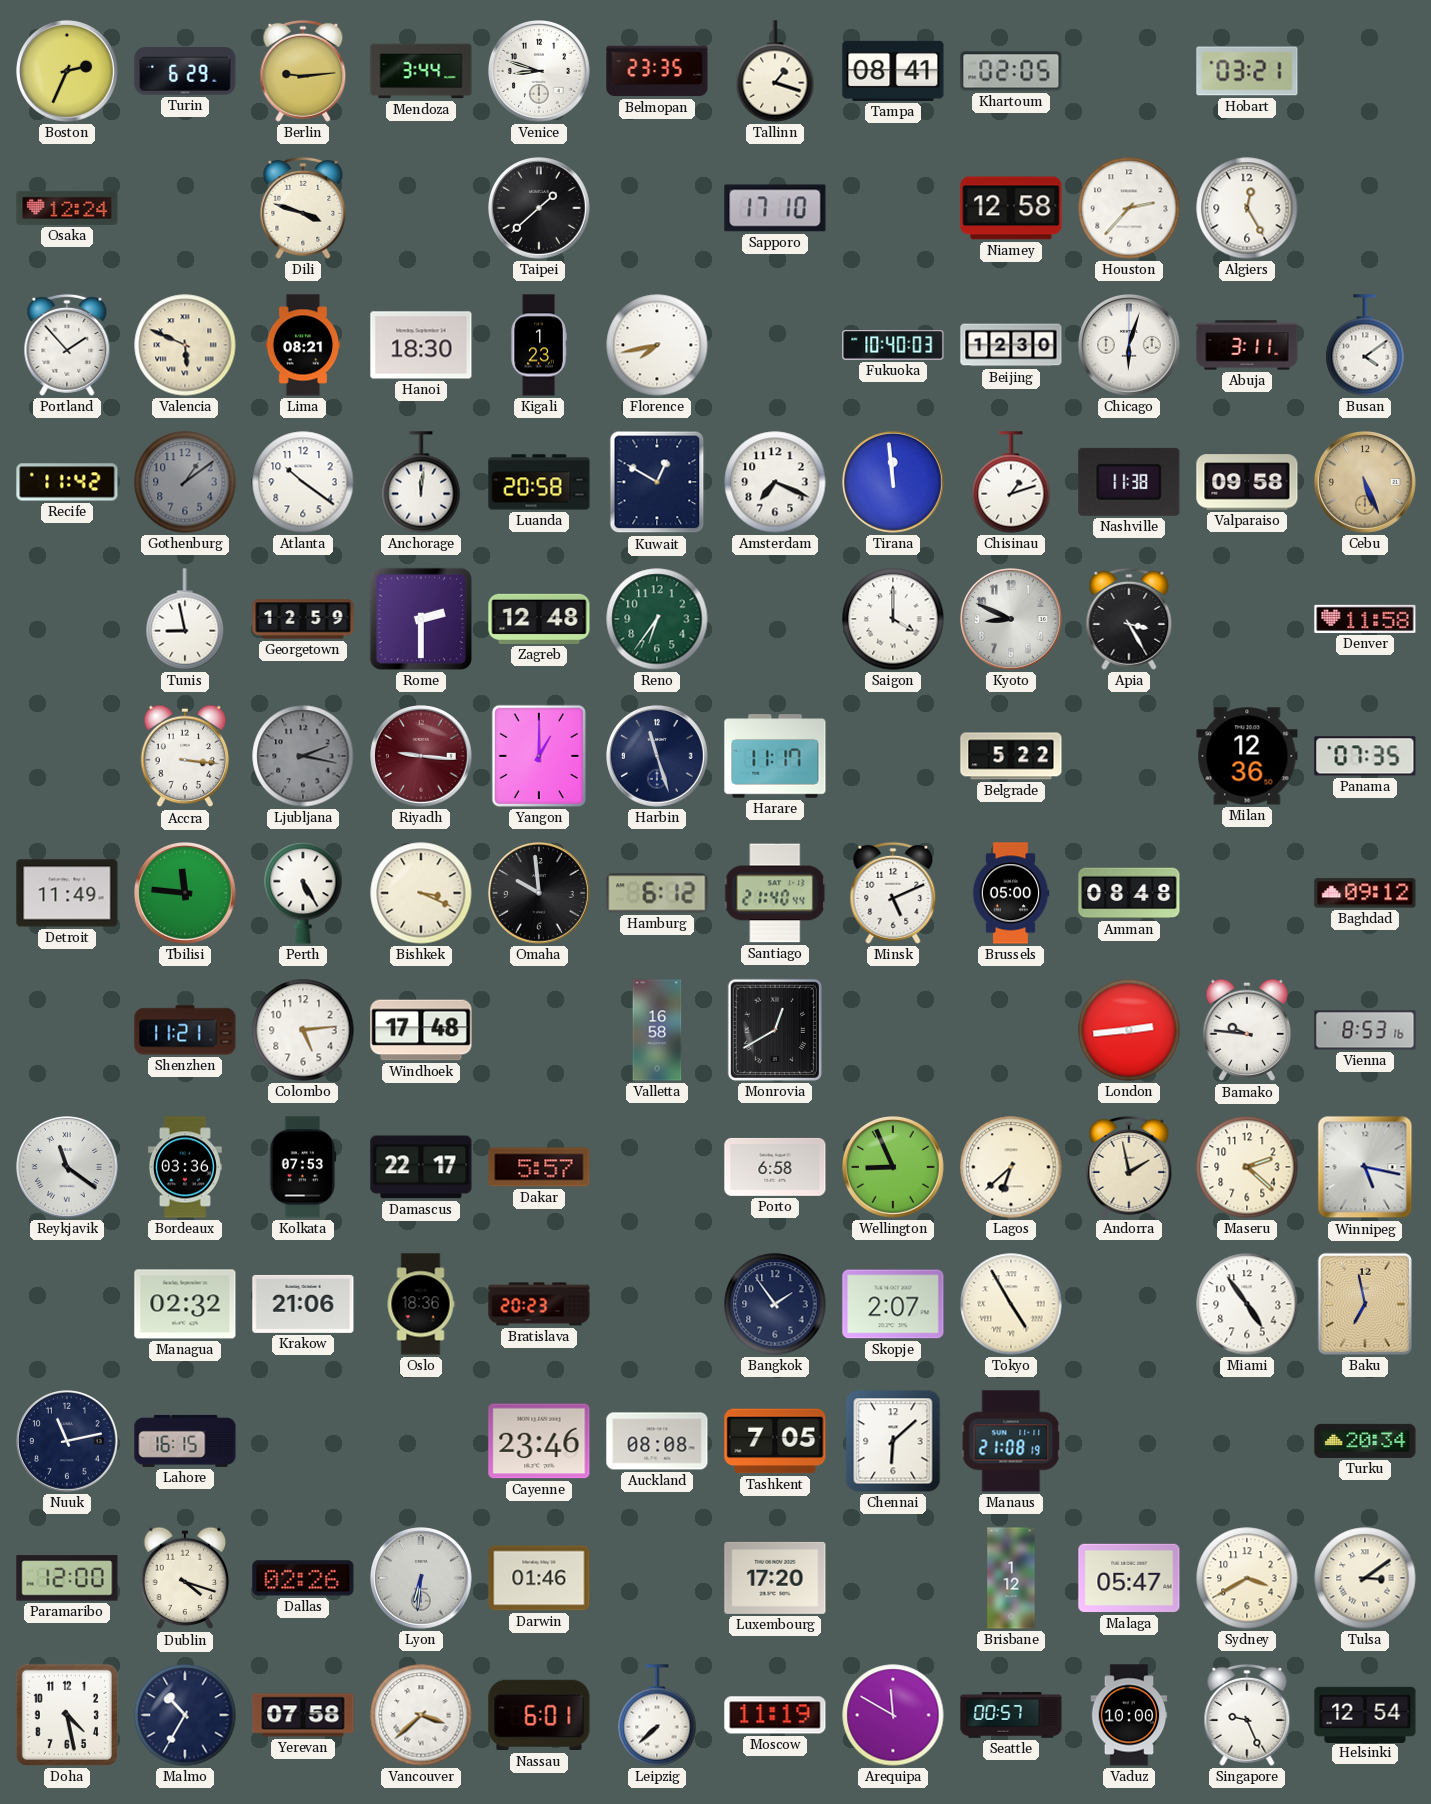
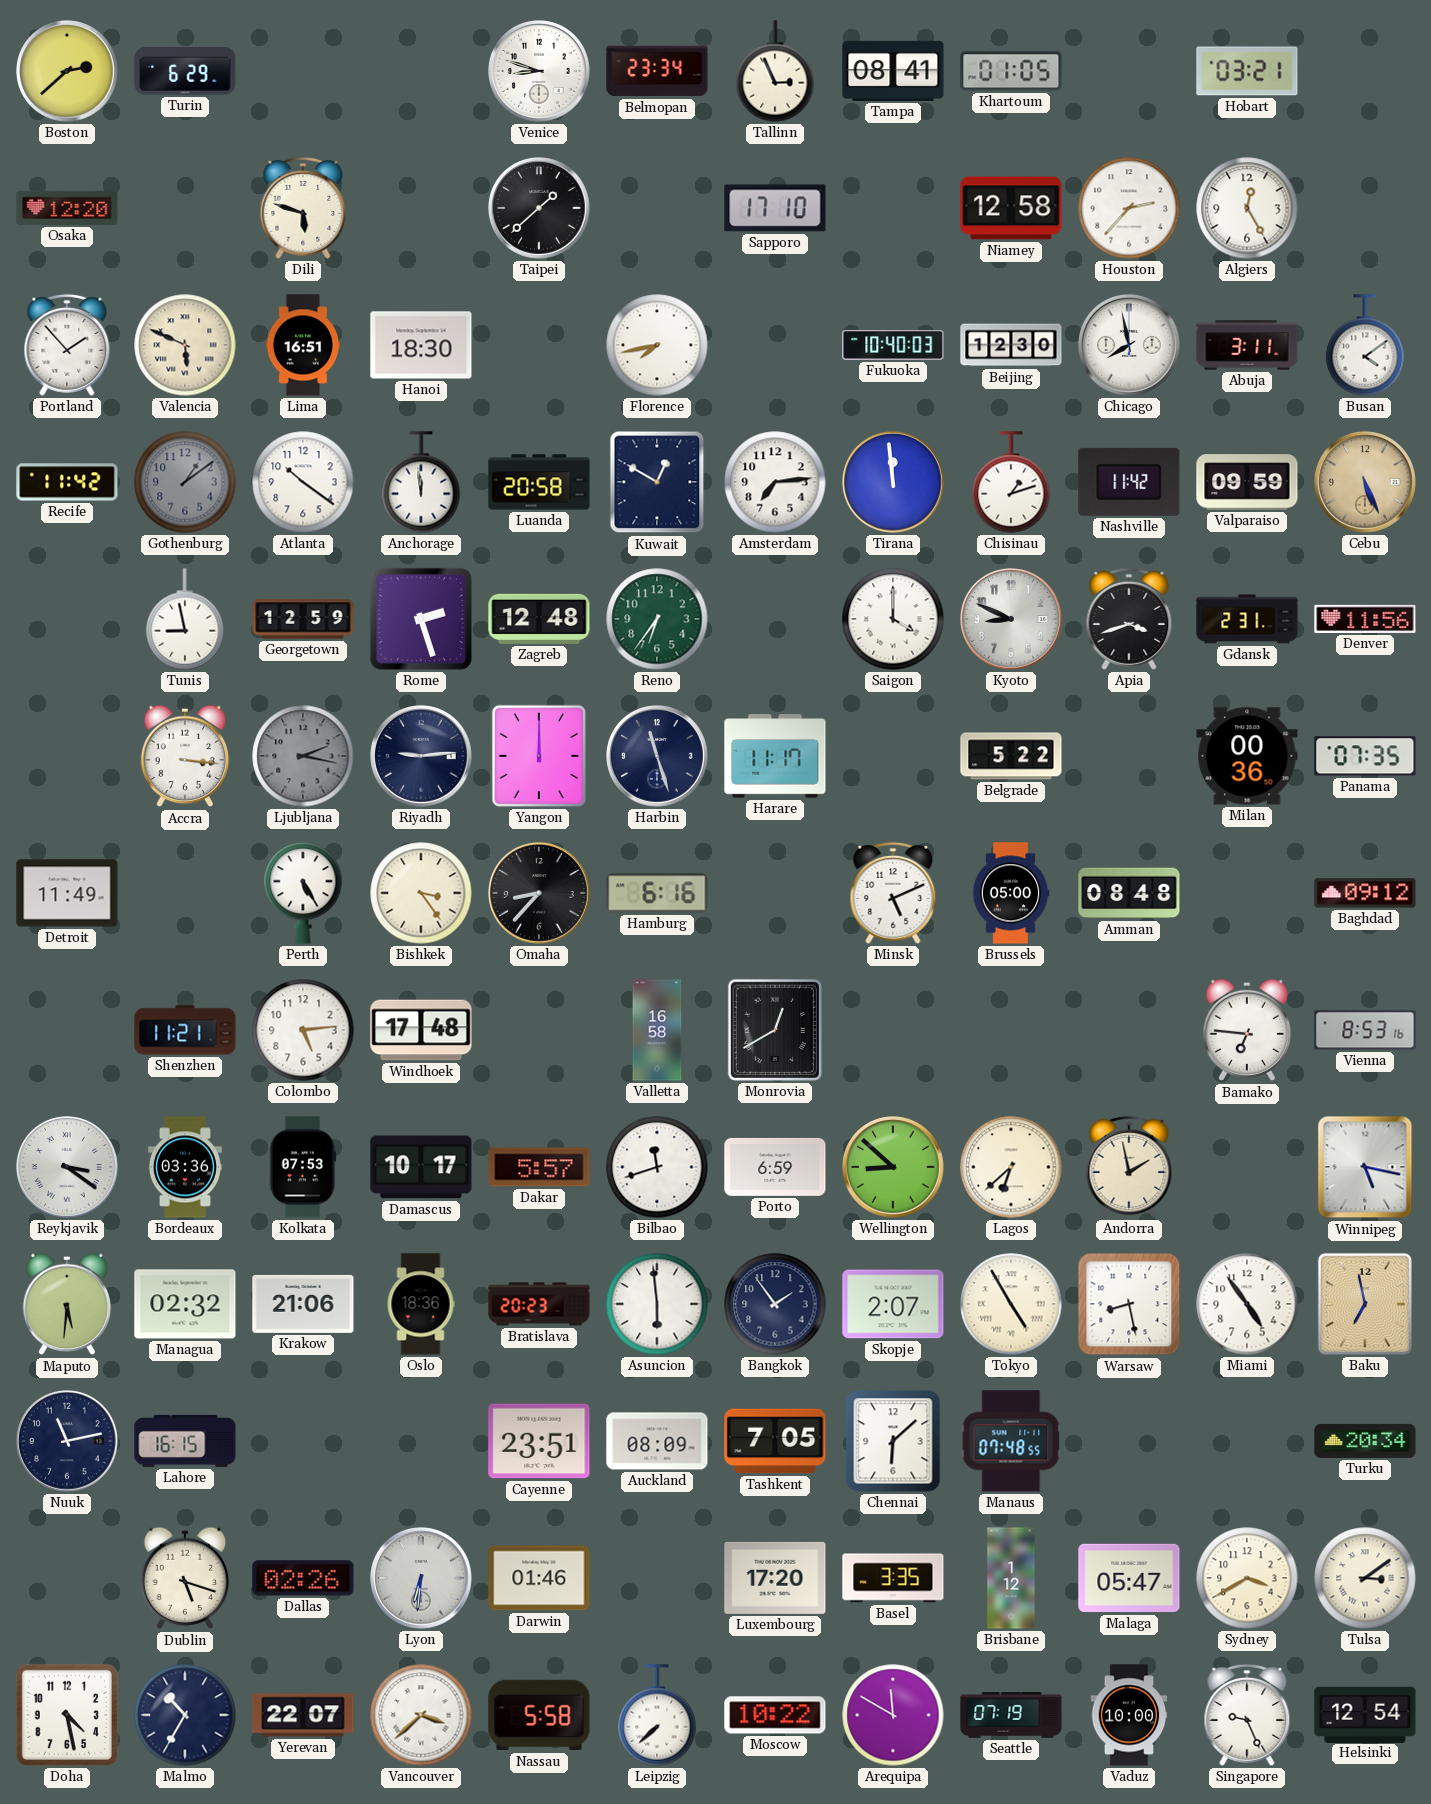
Boston: 2:34 -> 2:38 (68, 72)
Berlin: 9:14 -> none (303, 71)
Mendoza: 3:44 -> none (421, 71)
Belmopan: 23:35 -> 23:34 (657, 71)
Tallinn: 1:18 -> 2:56 (775, 71)
Khartoum: 02:05 -> 01:05 (1011, 71)
Osaka: 12:24 -> 12:20 (67, 208)
Dili: 3:48 -> 5:48 (303, 208)
Lima: 08:21 -> 16:51 (303, 345)
Kigali: 1:23 -> none (539, 345)
Chicago: 6:03 -> 7:58 (1130, 346)
Anchorage: 12:01 -> 11:59 (421, 482)
Amsterdam: 7:19 -> 7:14 (775, 482)
Nashville: 11:38 -> 11:42 (1129, 482)
Valparaiso: 09:58 -> 09:59 (1247, 482)
Rome: 2:30 -> 2:27 (421, 619)
Apia: 3:25 -> 3:42 (1129, 619)
Gdansk: none -> 2:31 (1247, 619)
Denver: 11:58 -> 11:56 (1365, 619)
Riyadh: 9:16 -> 9:14 (422, 757)
Riyadh dial: burgundy -> navy (422, 757)
Yangon: 1:00 -> 12:00 (539, 756)
Milan: 12:36 -> 00:36 (1247, 756)
Tbilisi: 11:46 -> none (186, 894)
Bishkek: 3:19 -> 3:24 (421, 893)
Omaha: 9:59 -> 8:37 (540, 894)
Hamburg: 6:12 -> 6:16 (657, 893)
Santiago: 21:40 -> none (775, 893)
London: 2:44 -> none (1129, 1030)
Bamako: 9:46 -> 6:46 (1247, 1030)
Reykjavik: 11:21 -> 3:21 (68, 1168)
Damascus: 22:17 -> 10:17 (421, 1167)
Bilbao: none -> 11:42 (657, 1167)
Porto: 6:58 -> 6:59 (775, 1167)
Wellington: 8:56 -> 8:52 (894, 1168)
Maseru: 2:22 -> none (1247, 1167)
Maputo: none -> 5:31 (67, 1304)
Asuncion: none -> 5:59 (657, 1304)
Warsaw: none -> 8:28 (1129, 1304)
Cayenne: 23:46 -> 23:51 (539, 1441)
Auckland: 08:08 -> 08:09 (657, 1441)
Manaus: 21:08 -> 07:48 (1011, 1441)
Paramaribo: 12:00 -> none (67, 1578)
Dublin: 4:18 -> 5:18 (185, 1578)
Basel: none -> 3:35 (893, 1578)
Yerevan: 07:58 -> 22:07 (303, 1715)
Nassau: 6:01 -> 5:58 (539, 1715)
Moscow: 11:19 -> 10:22 (775, 1715)
Seattle: 00:57 -> 07:19 (1011, 1715)
